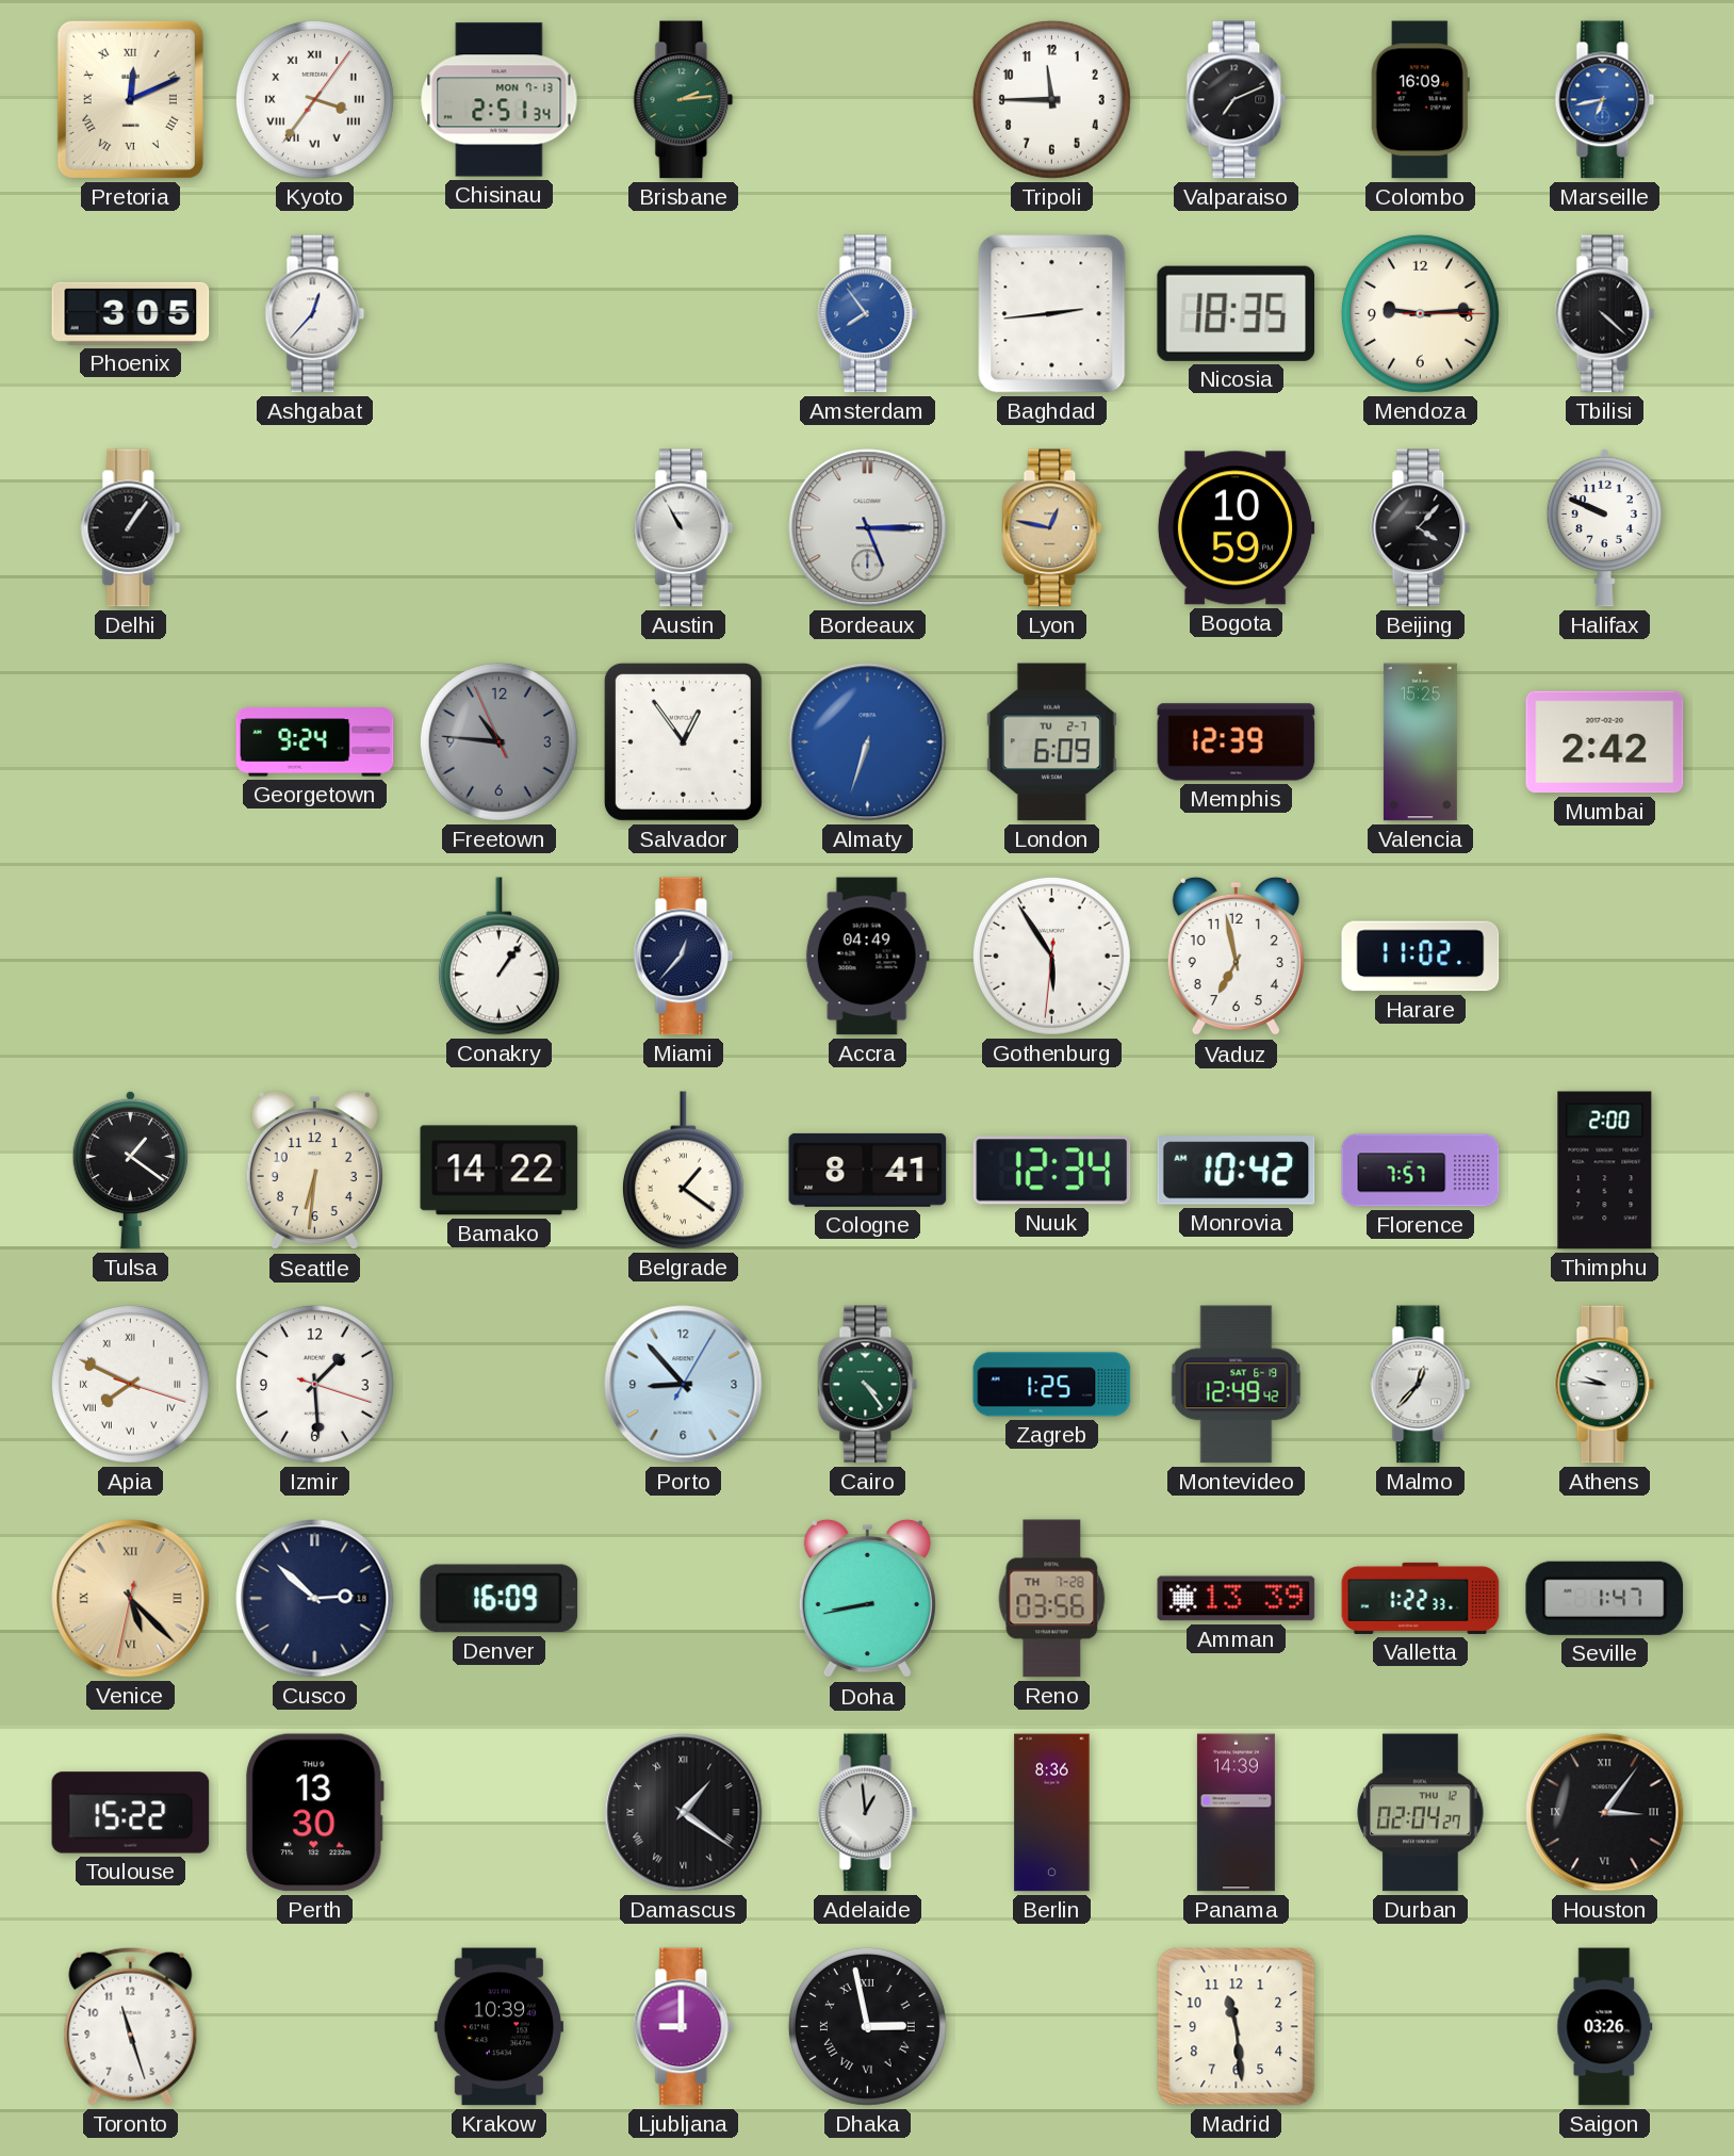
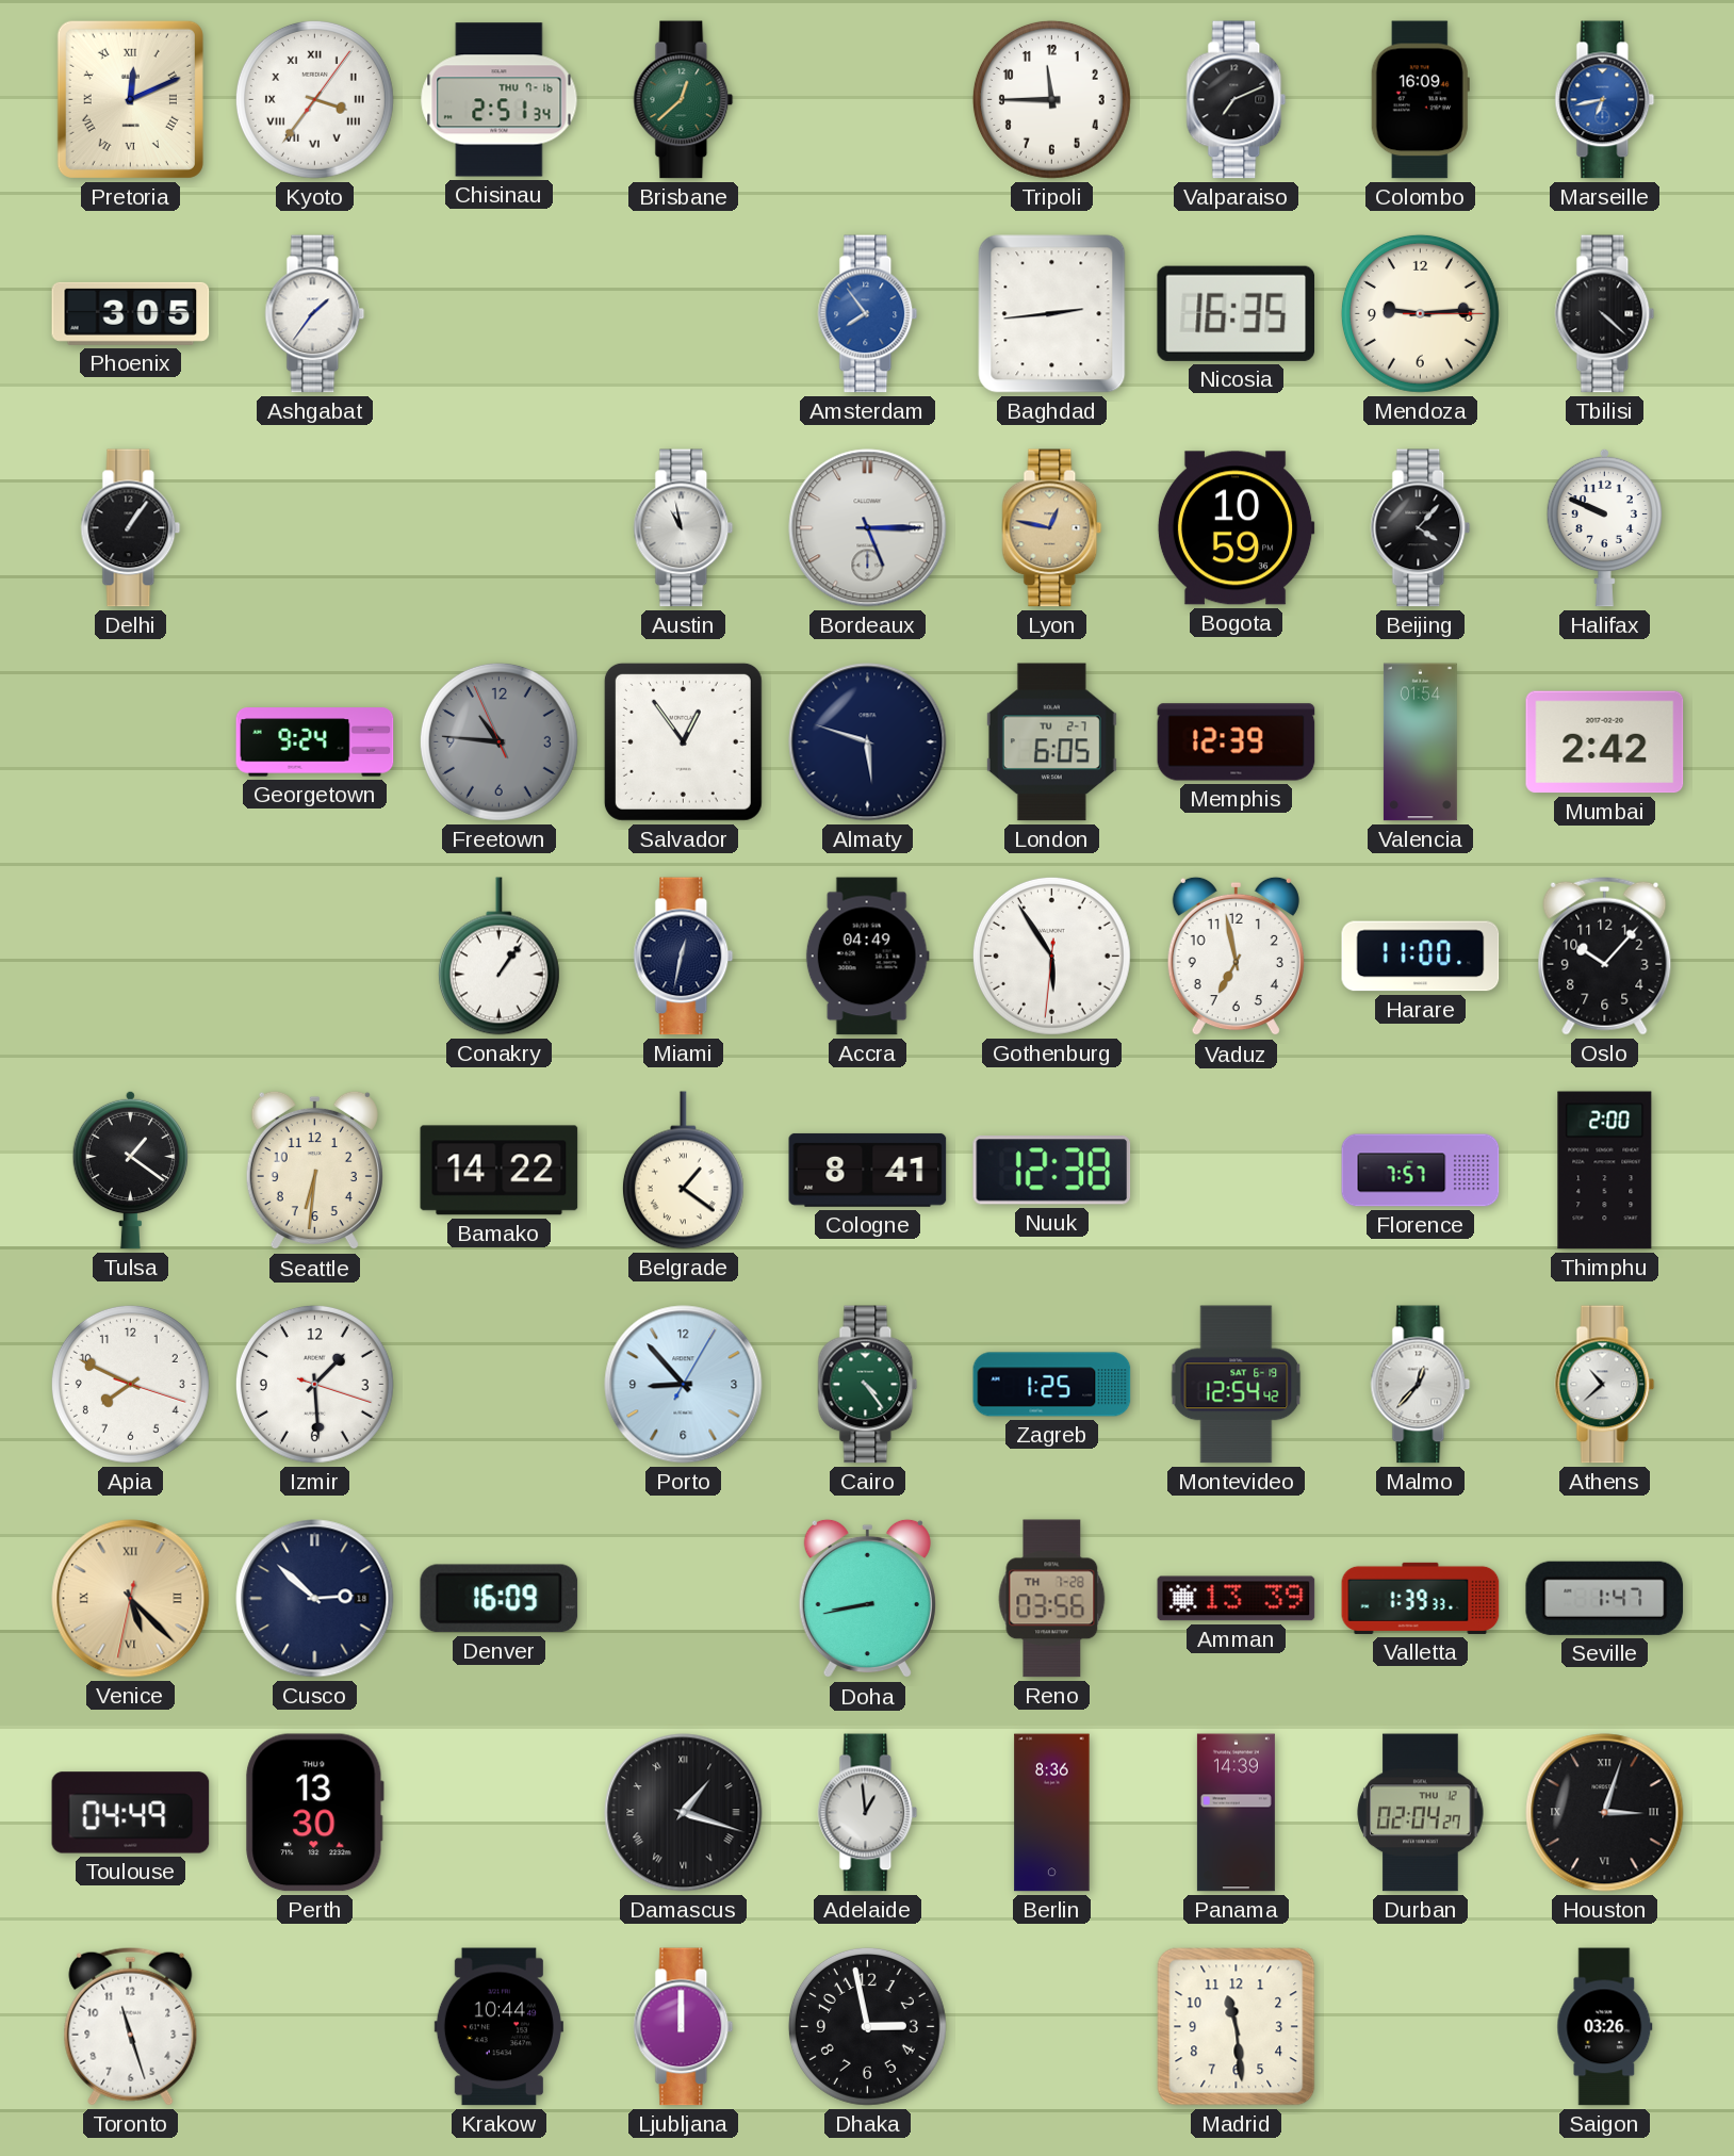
Chisinau date: MON 7-13 -> THU 7-16 (500, 100)
Brisbane: 2:14 -> 12:38 (684, 100)
Ashgabat: 12:37 -> 1:36 (315, 314)
Nicosia: 18:35 -> 16:35 (1237, 313)
Austin: 10:55 -> 10:58 (684, 528)
Almaty: 6:33 -> 5:48 (868, 742)
Almaty dial: blue -> navy (868, 742)
London: 6:09 -> 6:05 (1051, 742)
Valencia: 15:25 -> 01:54 (1420, 742)
Miami: 12:37 -> 12:32 (684, 957)
Harare: 11:02 -> 11:00 (1421, 957)
Oslo: none -> 10:07 (1605, 956)
Nuuk: 12:34 -> 12:38 (1052, 1171)
Monrovia: 10:42 -> none (1237, 1171)
Apia numerals: Roman -> Arabic (130, 1384)
Montevideo: 12:49 -> 12:54 (1237, 1385)
Athens: 9:46 -> 10:38 (1605, 1385)
Valletta: 1:22 -> 1:39 (1421, 1598)
Toulouse: 15:22 -> 04:49 (131, 1813)
Damascus: 1:21 -> 1:18 (684, 1813)
Houston: 3:06 -> 3:03 (1605, 1813)
Krakow: 10:39 -> 10:44 (498, 2027)
Ljubljana: 9:00 -> 12:00 (684, 2027)
Dhaka numerals: Roman -> Arabic (867, 2026)
